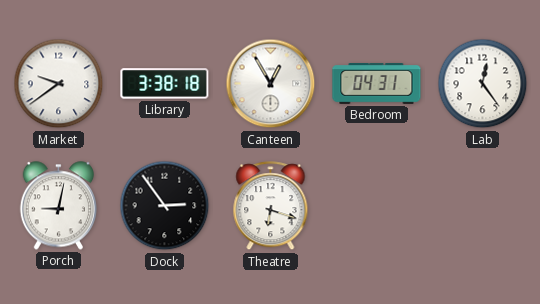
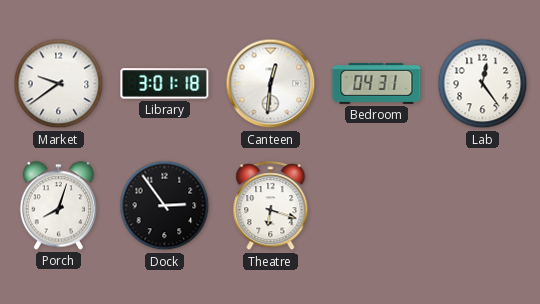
Library: 3:38 -> 3:01 (165, 84)
Canteen: 12:55 -> 12:31 (271, 84)
Porch: 9:02 -> 8:03 (58, 206)
